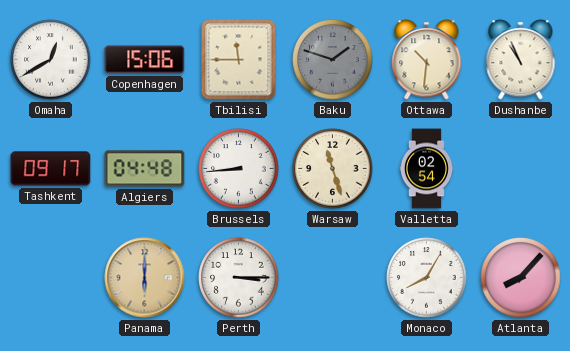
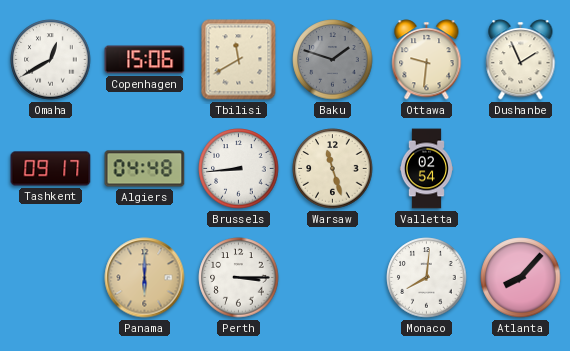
Tbilisi: 11:45 -> 11:40 (239, 60)
Ottawa: 10:31 -> 9:31 (427, 60)
Dushanbe: 10:56 -> 1:56 (521, 60)
Monaco: 8:05 -> 8:01 (427, 278)
